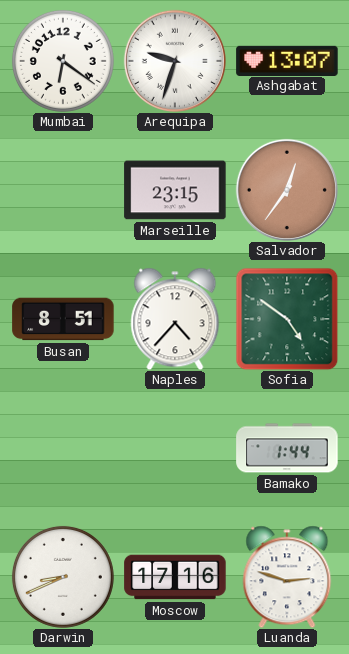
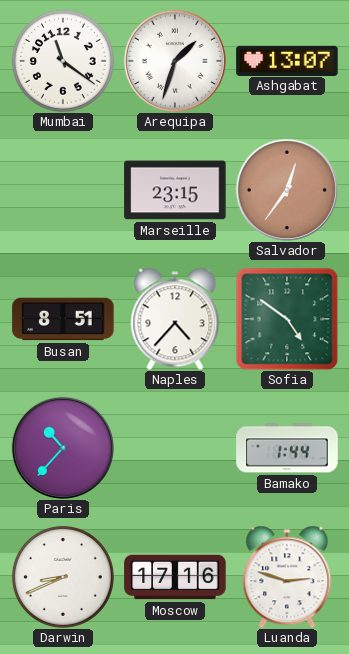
Mumbai: 6:21 -> 11:21 (63, 61)
Arequipa: 9:33 -> 1:33 (175, 61)
Paris: none -> 10:37 (63, 448)
